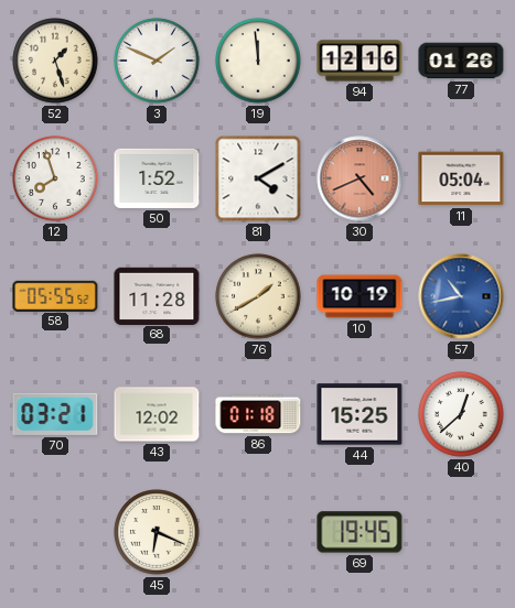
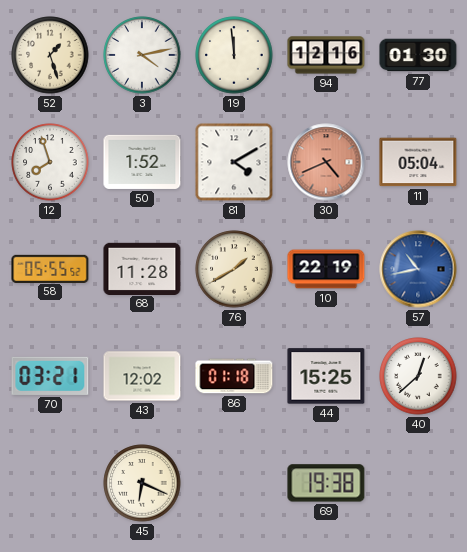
3: 1:49 -> 4:13 (142, 55)
77: 01:26 -> 01:30 (418, 55)
10: 10:19 -> 22:19 (326, 269)
69: 19:45 -> 19:38 (326, 483)
